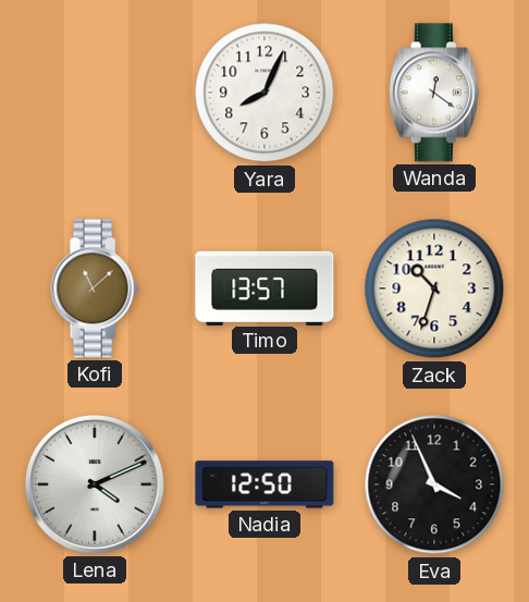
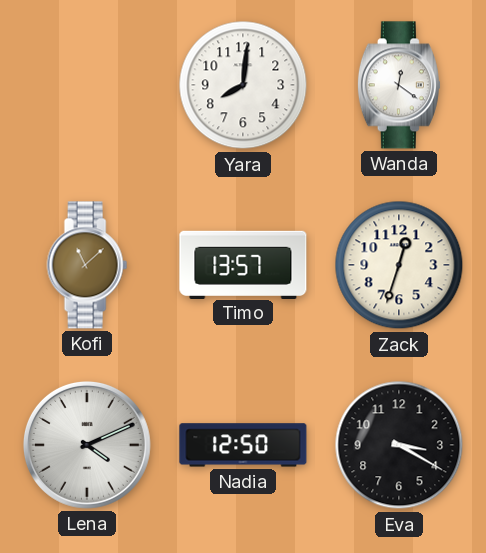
Yara: 8:04 -> 8:01 (243, 85)
Zack: 10:33 -> 12:33 (399, 265)
Eva: 3:56 -> 3:20 (399, 445)
